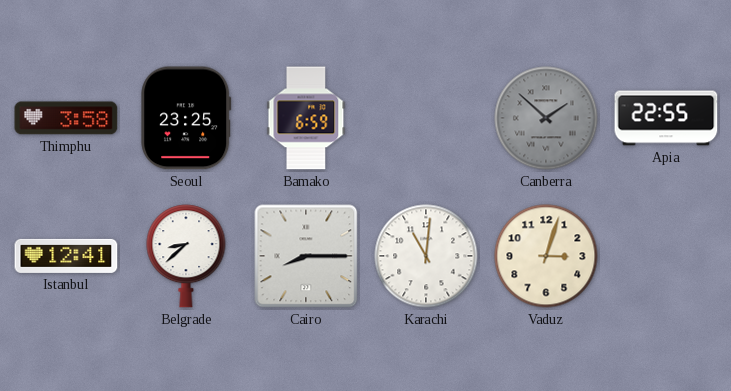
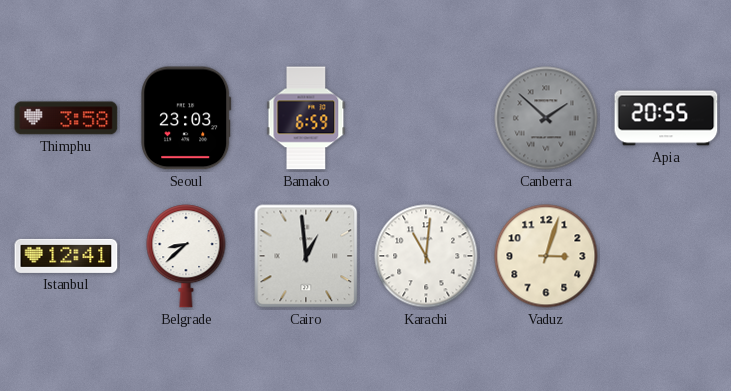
Seoul: 23:25 -> 23:03 (186, 118)
Apia: 22:55 -> 20:55 (666, 118)
Cairo: 8:15 -> 12:59 (306, 256)
